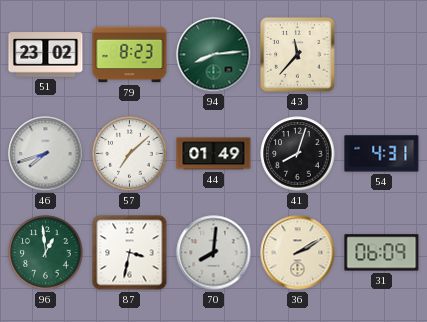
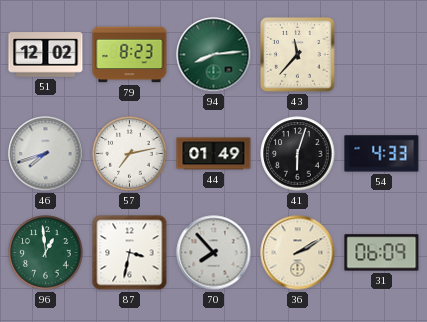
51: 23:02 -> 12:02 (46, 55)
57: 7:08 -> 7:13 (130, 154)
41: 8:03 -> 6:03 (298, 154)
54: 4:31 -> 4:33 (382, 154)
70: 8:01 -> 7:53 (214, 253)
